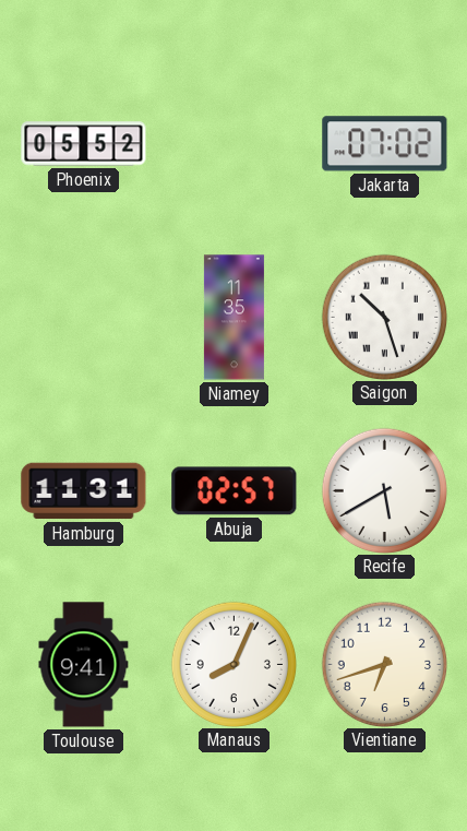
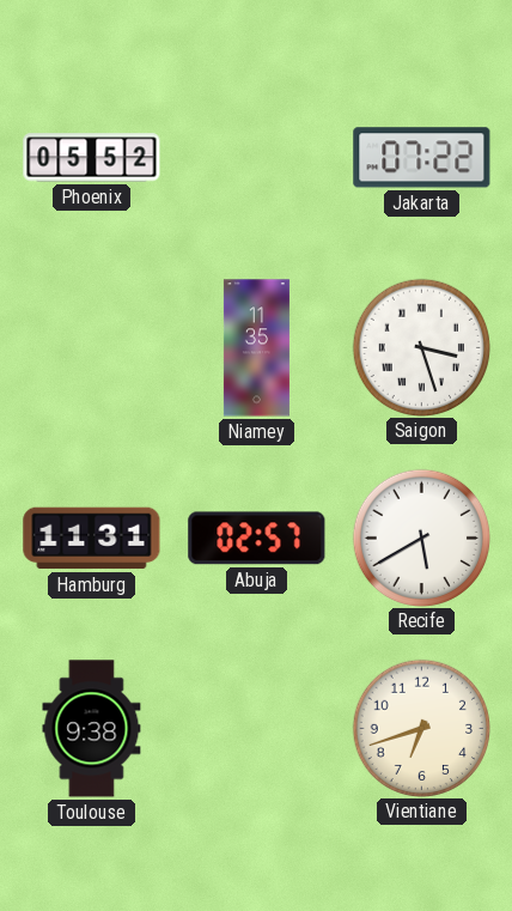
Jakarta: 07:02 -> 07:22 (422, 158)
Saigon: 10:27 -> 3:27 (422, 347)
Toulouse: 9:41 -> 9:38 (92, 729)
Manaus: 8:04 -> none (235, 664)
